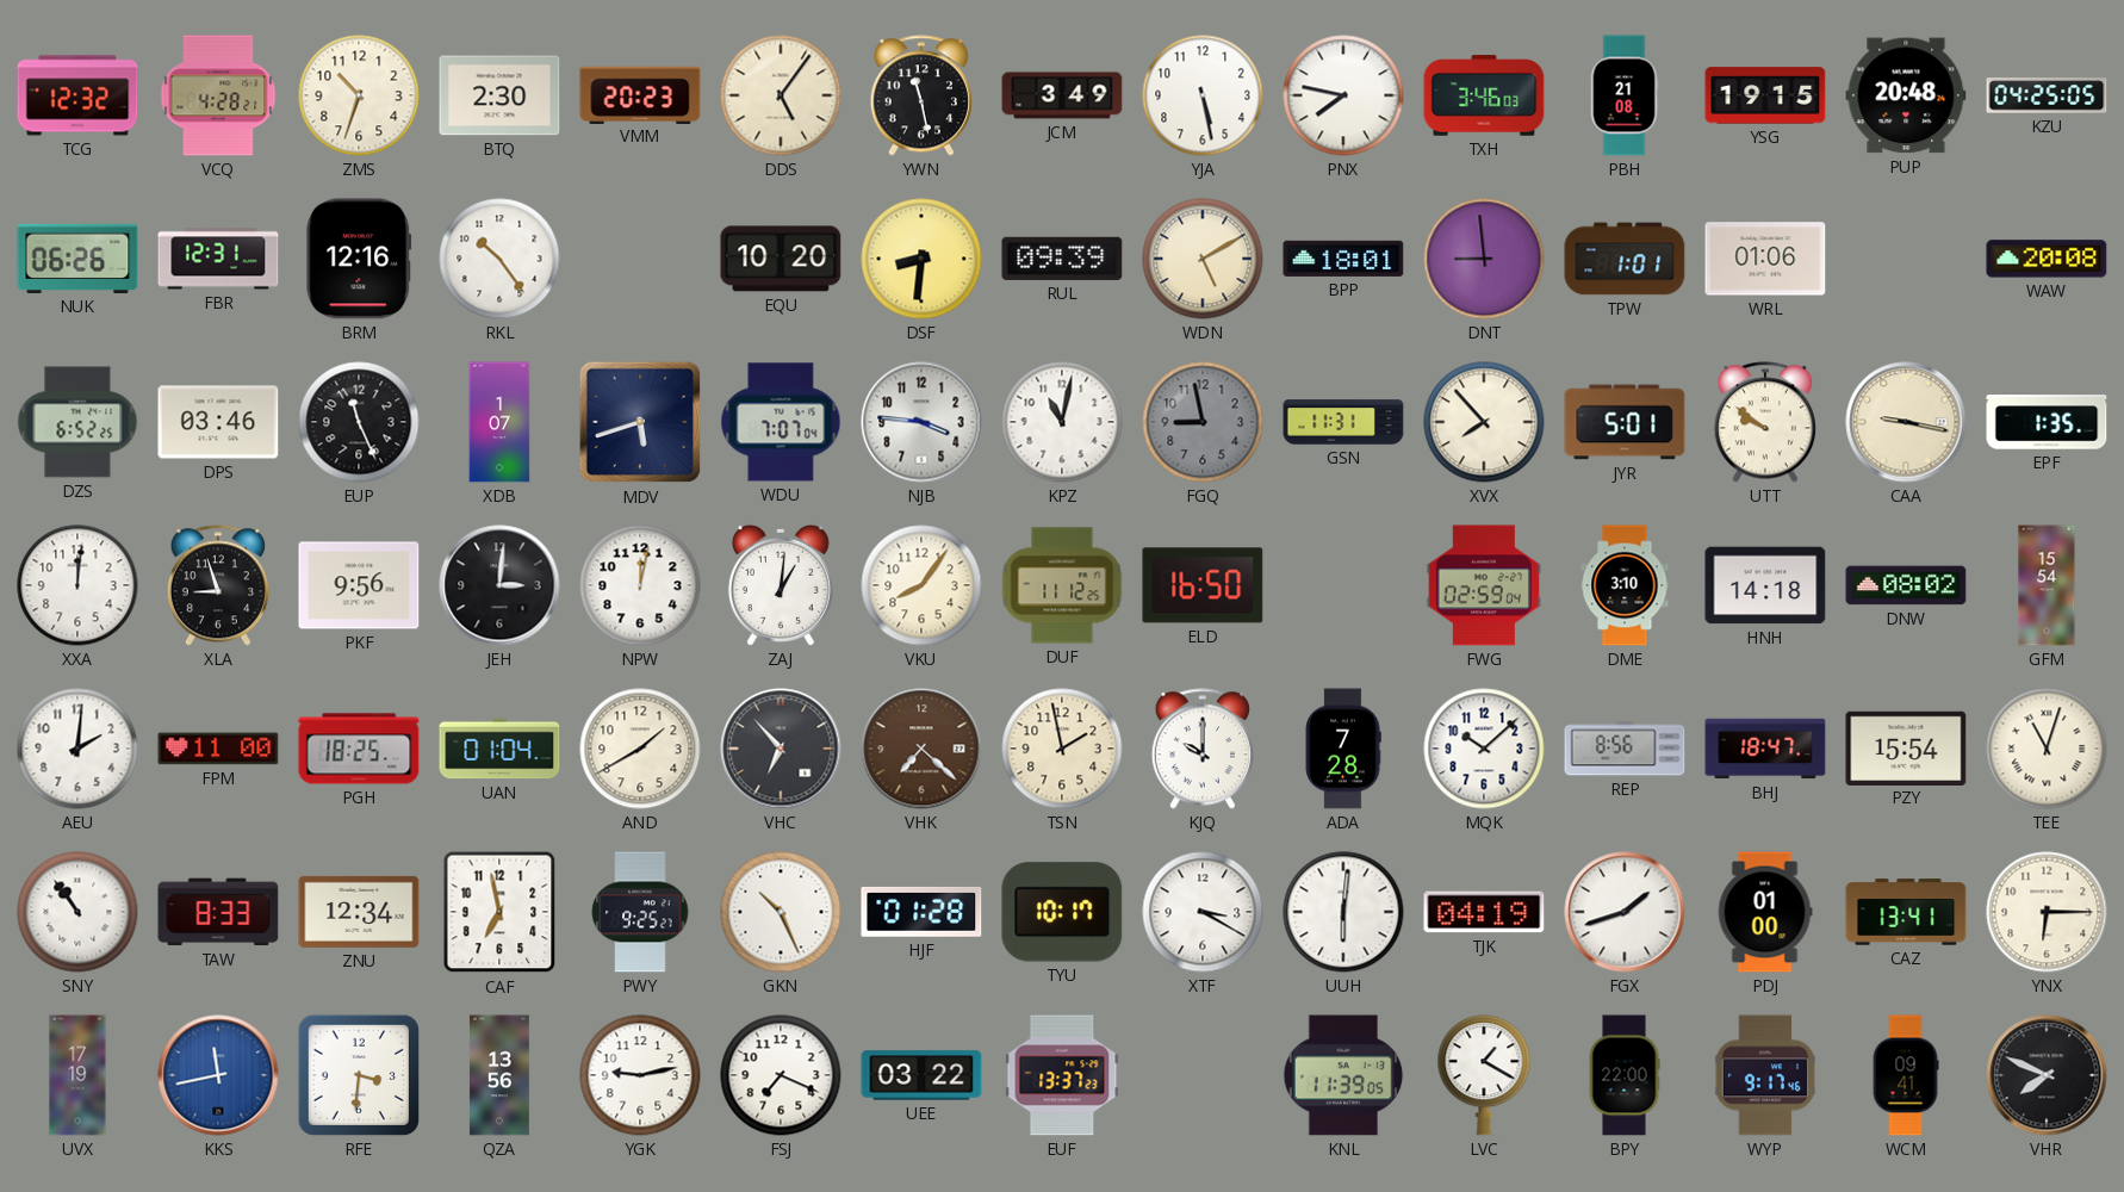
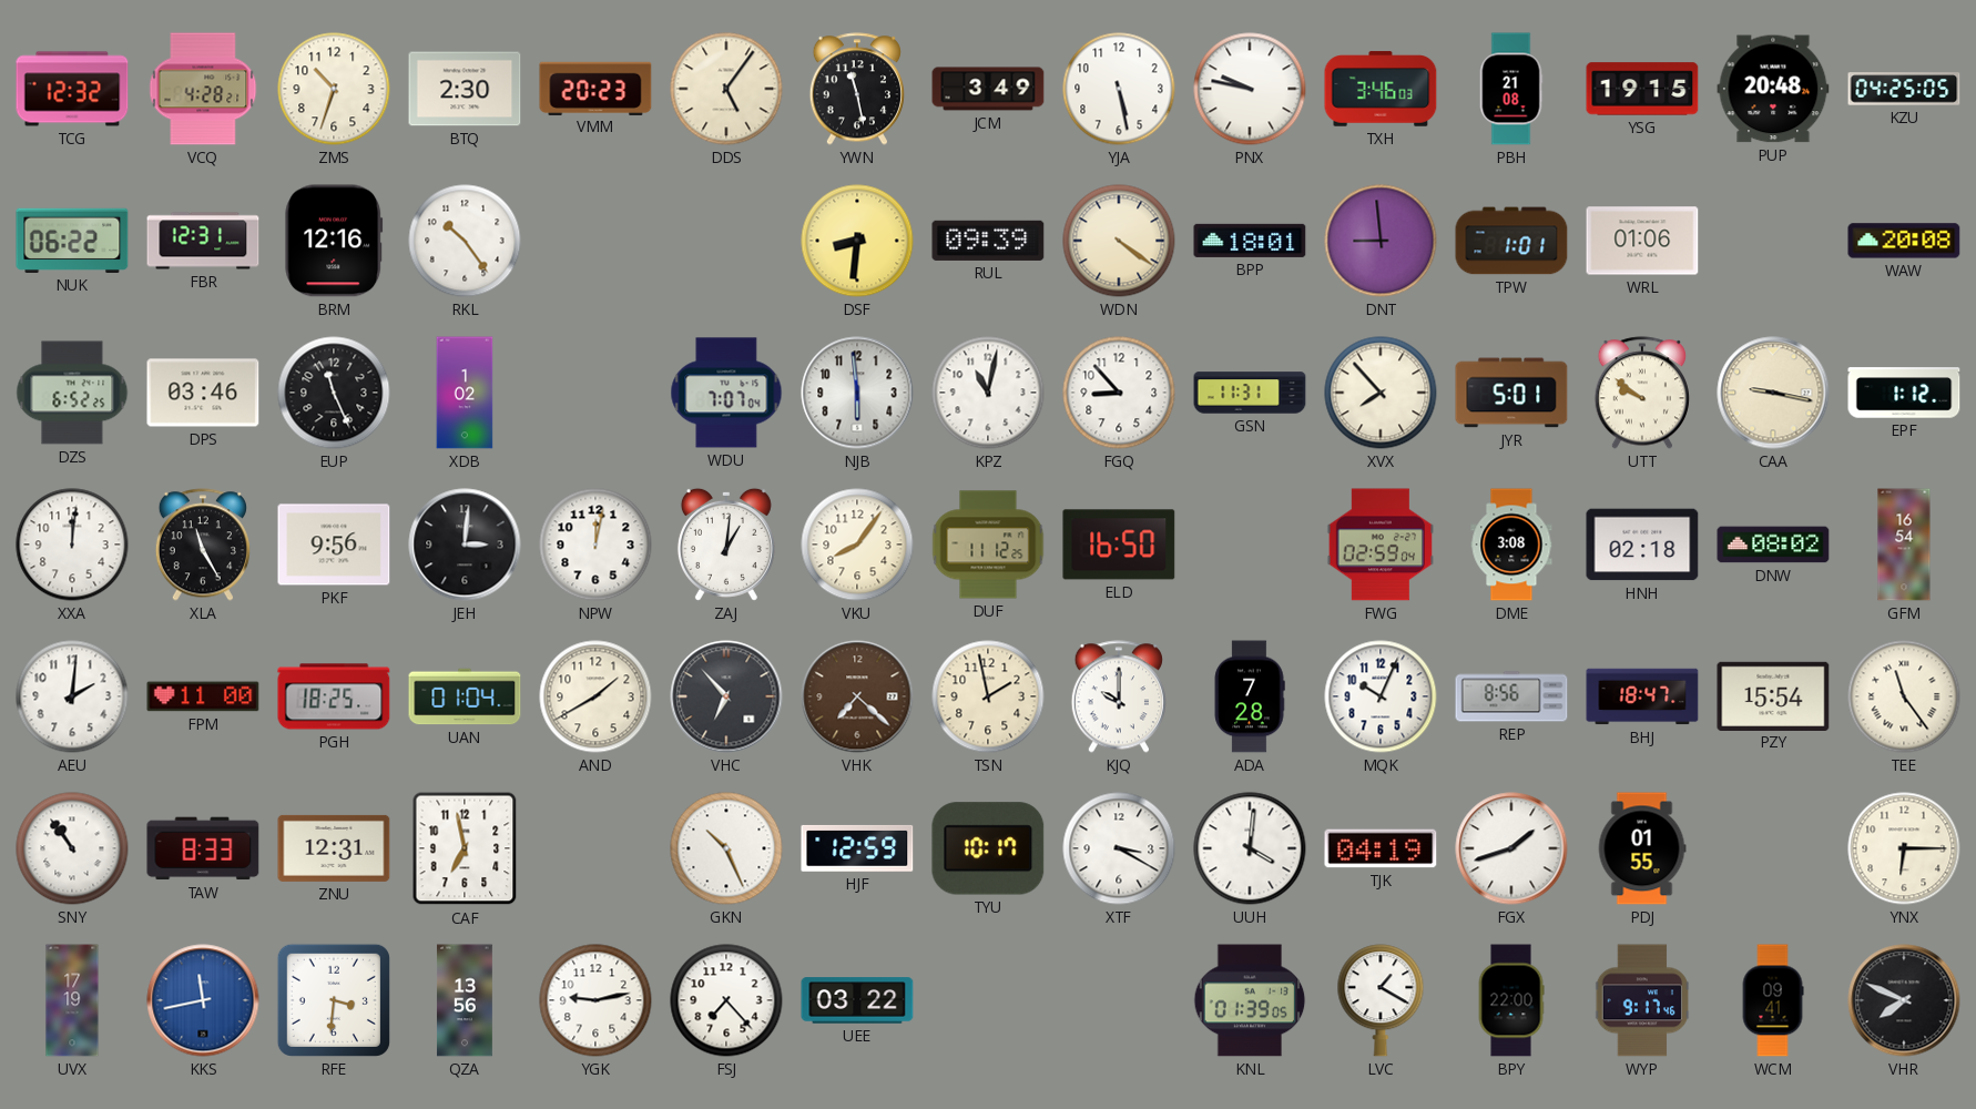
PNX: 7:47 -> 9:47 (1250, 89)
NUK: 06:26 -> 06:22 (72, 241)
EQU: 10:20 -> none (781, 259)
WDN: 5:10 -> 4:21 (1119, 241)
XDB: 1:07 -> 1:02 (465, 393)
MDV: 5:42 -> none (640, 422)
NJB: 3:46 -> 5:59 (857, 393)
FGQ: 8:58 -> 8:53 (1119, 393)
FGQ dial: grey -> white (1119, 393)
EPF: 1:35 -> 1:12 (1904, 393)
XLA: 8:57 -> 11:25 (203, 545)
DME: 3:10 -> 3:08 (1511, 545)
HNH: 14:18 -> 02:18 (1642, 545)
GFM: 15:54 -> 16:54 (1904, 545)
MQK: 10:08 -> 10:04 (1381, 696)
TEE: 11:03 -> 11:24 (1904, 696)
ZNU: 12:34 -> 12:31 (334, 848)
PWY: 9:25 -> none (640, 912)
HJF: 01:28 -> 12:59 (857, 848)
UUH: 6:01 -> 4:01 (1250, 848)
PDJ: 01:00 -> 01:55 (1642, 848)
CAZ: 13:41 -> none (1906, 912)
FSJ: 7:19 -> 7:23 (726, 1000)
EUF: 13:37 -> none (1062, 1075)
KNL: 11:39 -> 01:39 (1250, 1000)
